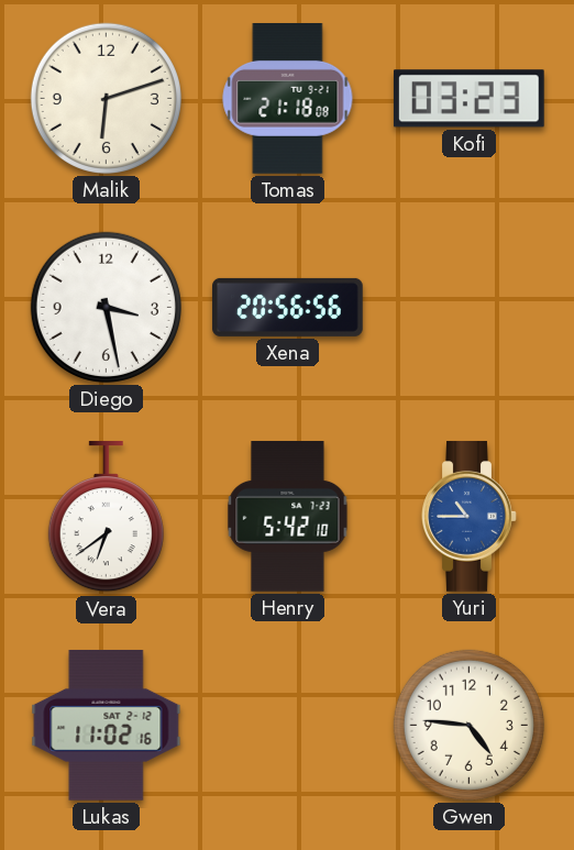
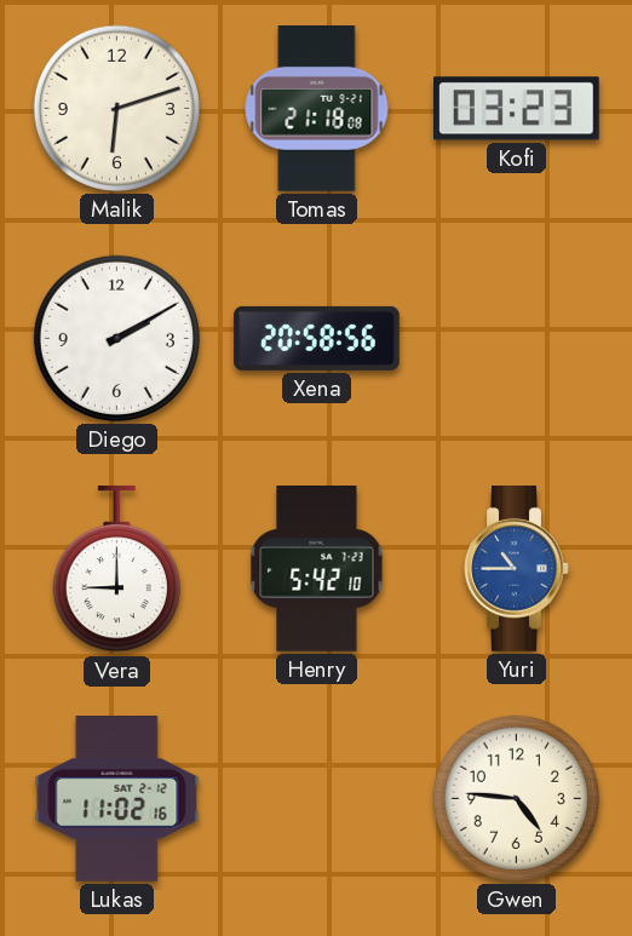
Diego: 3:28 -> 2:10 (116, 338)
Xena: 20:56 -> 20:58 (317, 338)
Vera: 6:39 -> 9:00 (116, 570)
